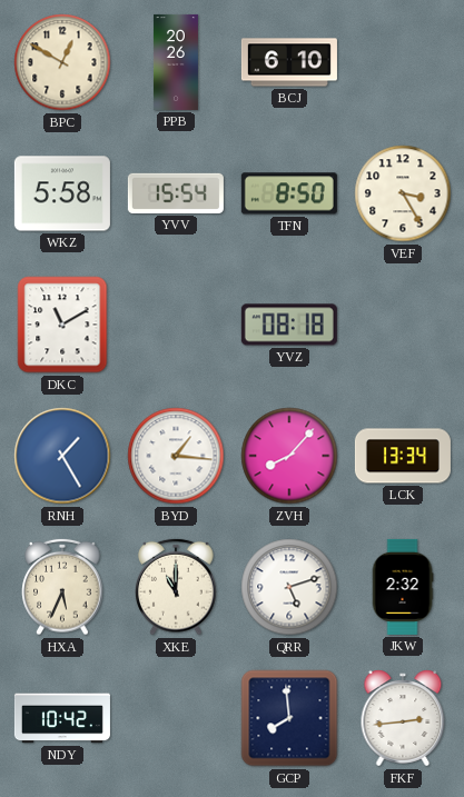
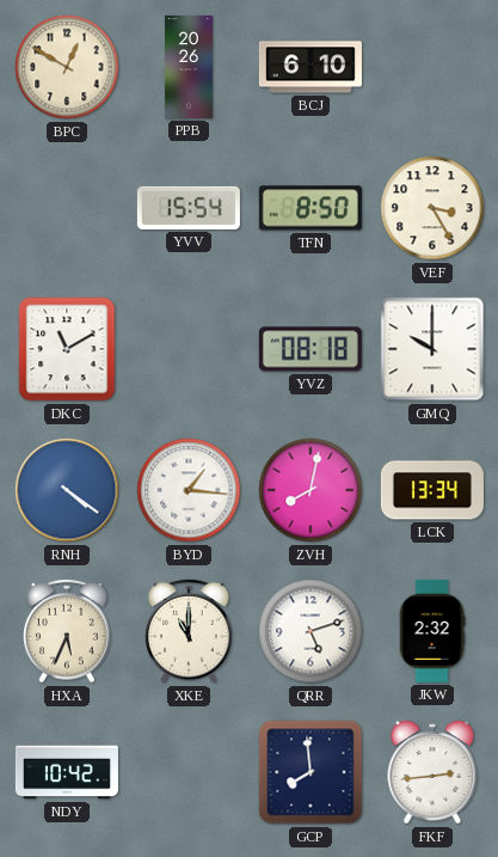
WKZ: 5:58 -> none (62, 193)
GMQ: none -> 10:00 (432, 349)
RNH: 1:25 -> 4:21 (67, 490)
ZVH: 8:07 -> 8:02 (311, 490)
